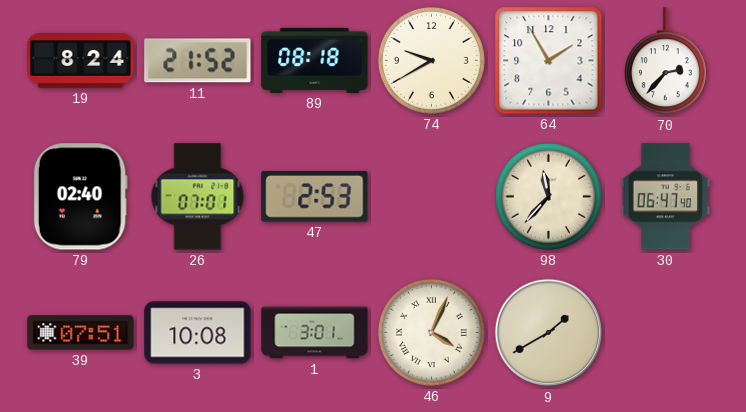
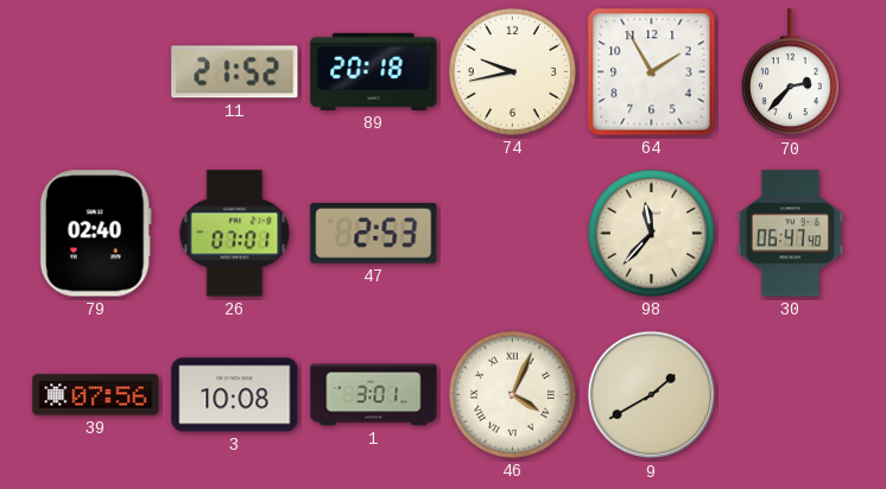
19: 8:24 -> none (81, 61)
89: 08:18 -> 20:18 (374, 71)
74: 9:40 -> 9:43 (512, 71)
39: 07:51 -> 07:56 (96, 395)
